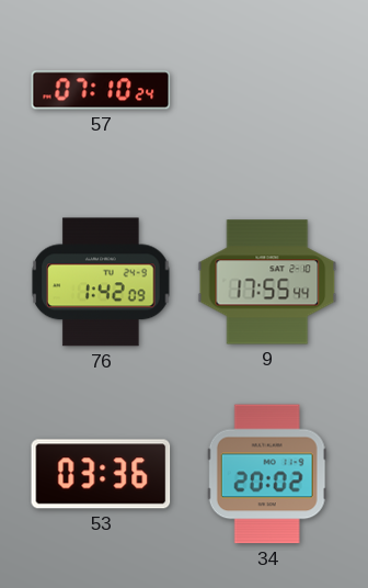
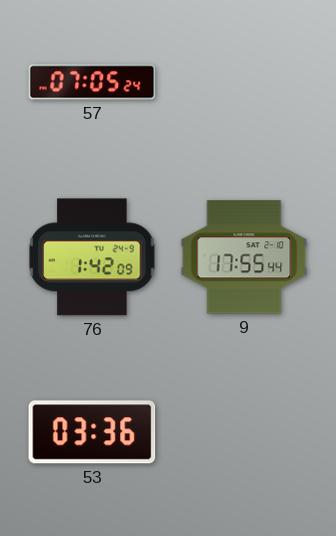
57: 07:10 -> 07:05 (92, 82)
34: 20:02 -> none (267, 474)
